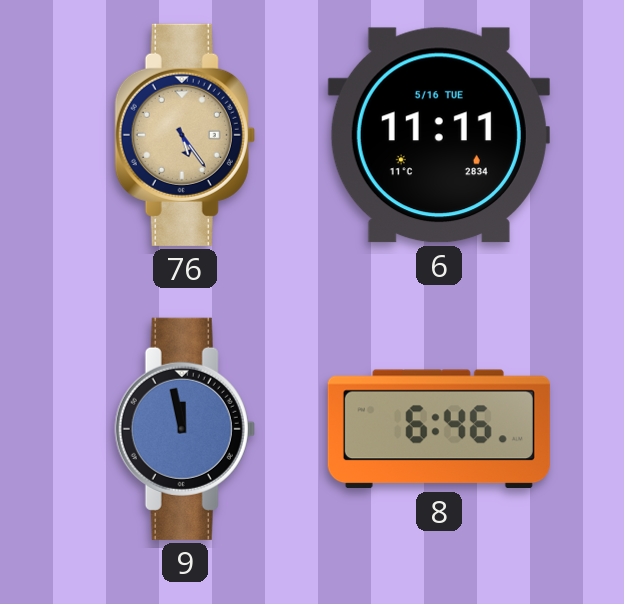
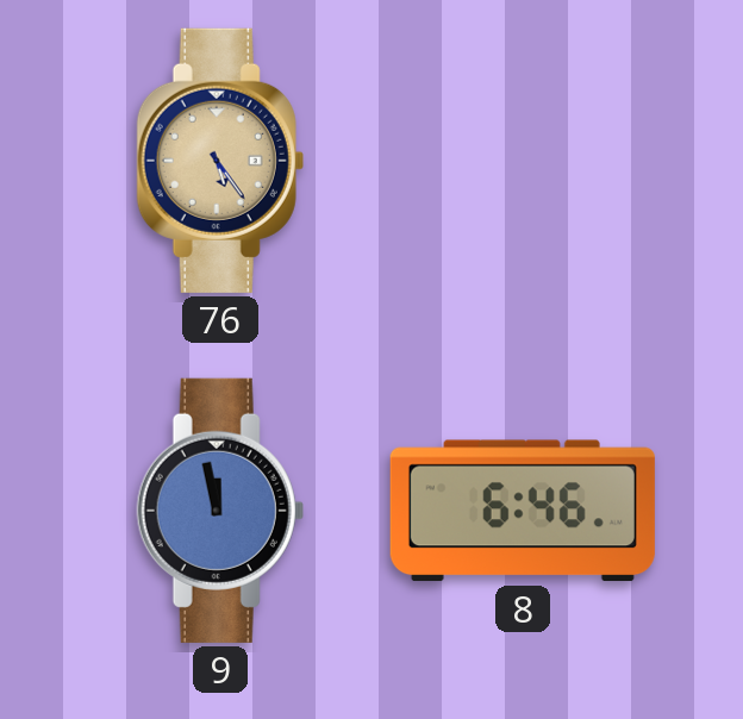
6: 11:11 -> none (439, 135)
